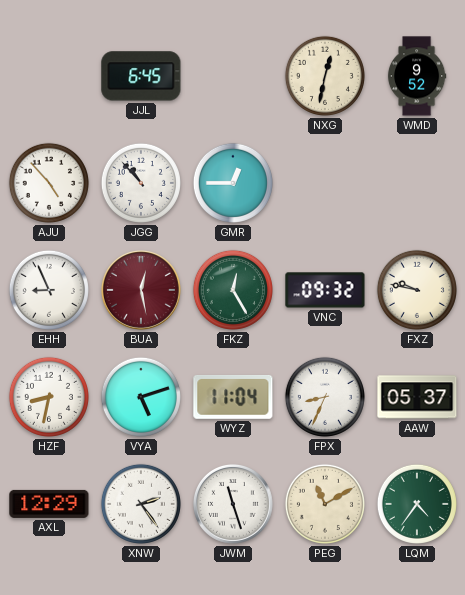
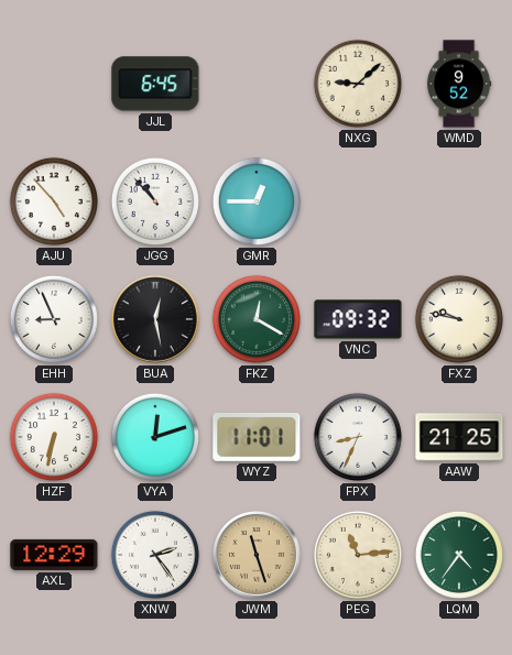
NXG: 12:32 -> 9:08 (358, 84)
BUA dial: burgundy -> black (155, 319)
FKZ: 12:25 -> 12:20 (257, 319)
HZF: 8:32 -> 6:32 (54, 437)
VYA: 5:12 -> 12:12 (155, 437)
WYZ: 11:04 -> 11:01 (257, 437)
AAW: 05:37 -> 21:25 (459, 437)
JWM dial: white -> champagne (257, 555)
PEG: 11:10 -> 11:14 (358, 555)
